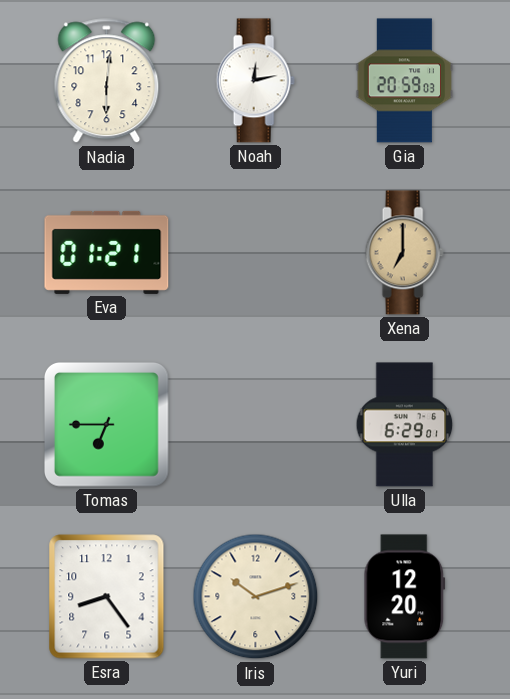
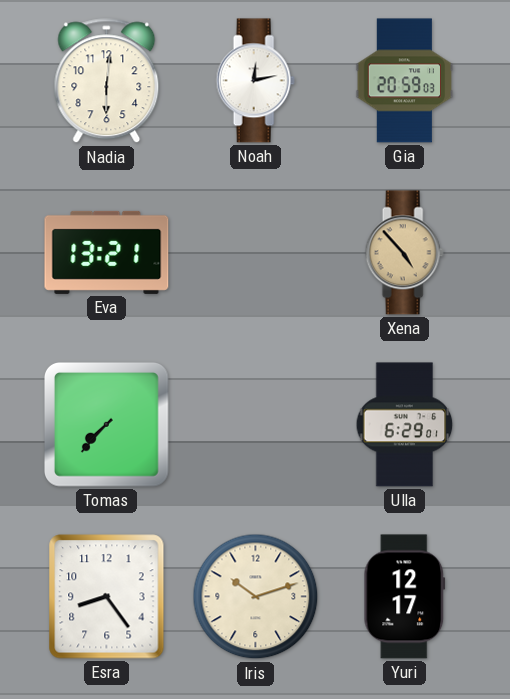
Eva: 01:21 -> 13:21 (107, 252)
Xena: 7:00 -> 4:53 (404, 253)
Tomas: 6:45 -> 7:37 (107, 425)
Yuri: 12:20 -> 12:17 (405, 597)
